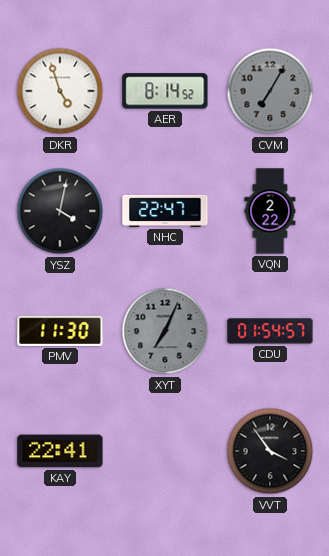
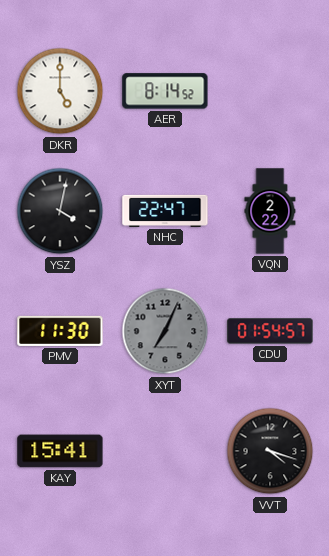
DKR: 4:57 -> 5:00 (60, 91)
CVM: 7:05 -> none (270, 91)
KAY: 22:41 -> 15:41 (60, 451)
VVT: 3:54 -> 4:18 (270, 451)
